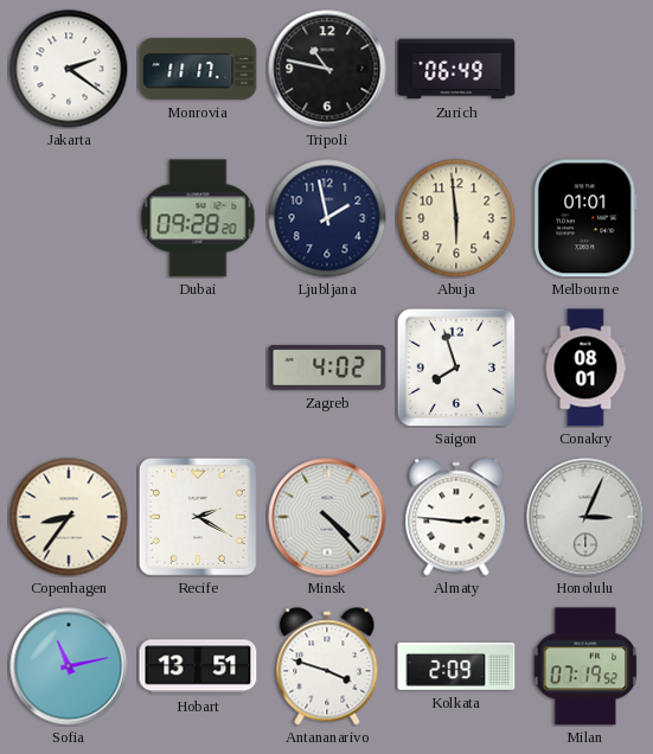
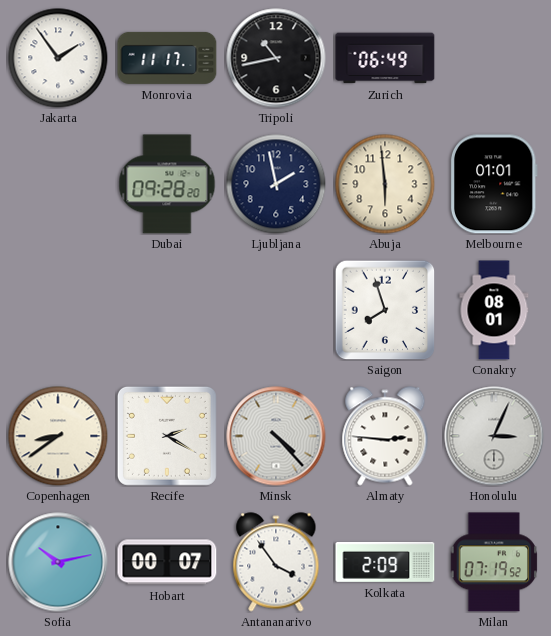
Jakarta: 2:21 -> 1:54 (58, 58)
Tripoli: 10:47 -> 10:43 (276, 58)
Zagreb: 4:02 -> none (327, 369)
Copenhagen: 8:36 -> 8:39 (58, 436)
Sofia: 11:13 -> 10:13 (58, 562)
Hobart: 13:51 -> 00:07 (167, 562)
Antananarivo: 3:48 -> 3:54 (276, 562)
